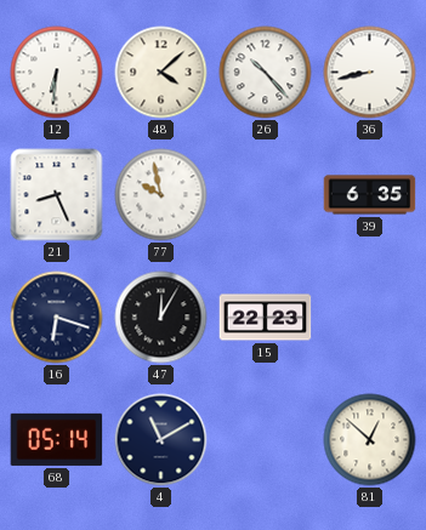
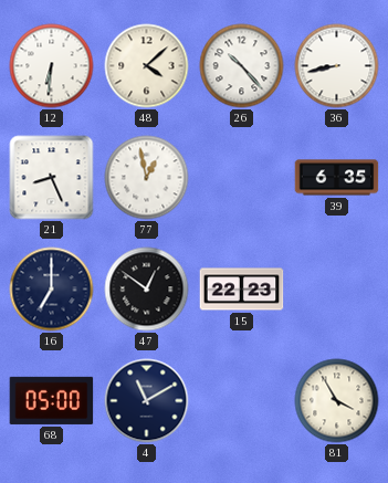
77: 9:58 -> 12:58 (147, 178)
16: 6:18 -> 7:00 (52, 290)
47: 12:05 -> 12:51 (147, 290)
68: 05:14 -> 05:00 (52, 400)
81: 12:52 -> 3:55 (337, 401)
